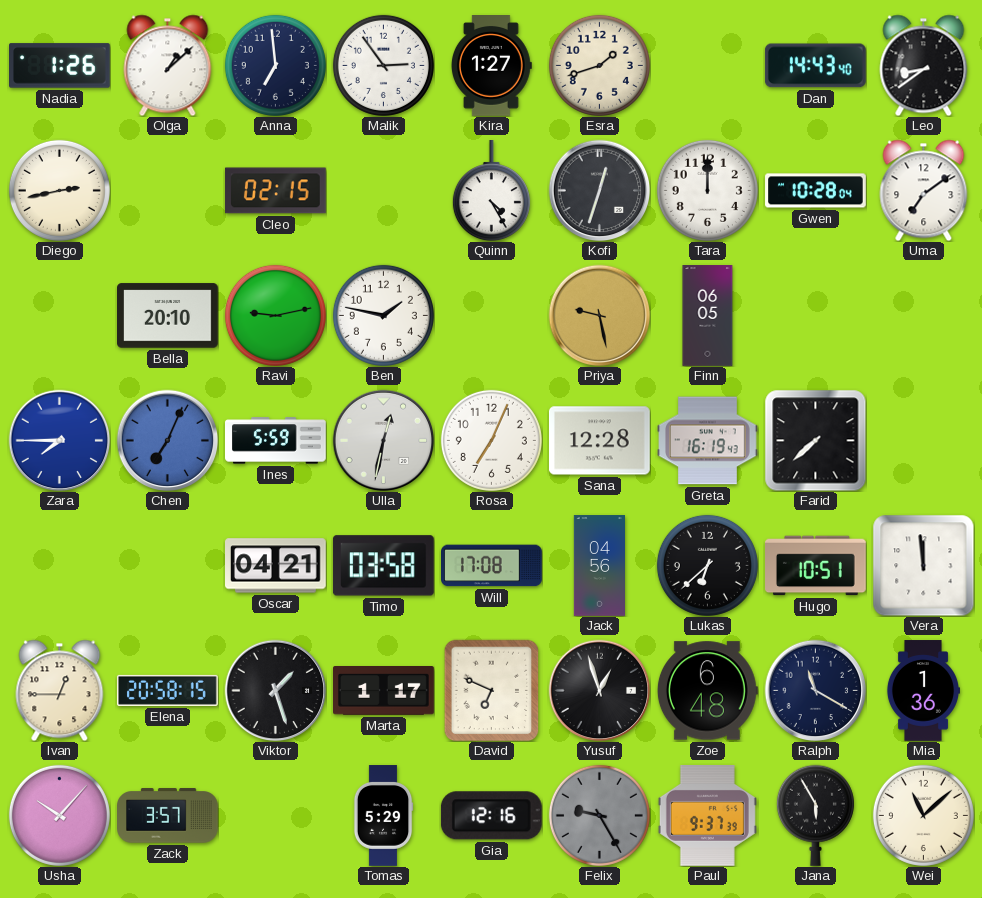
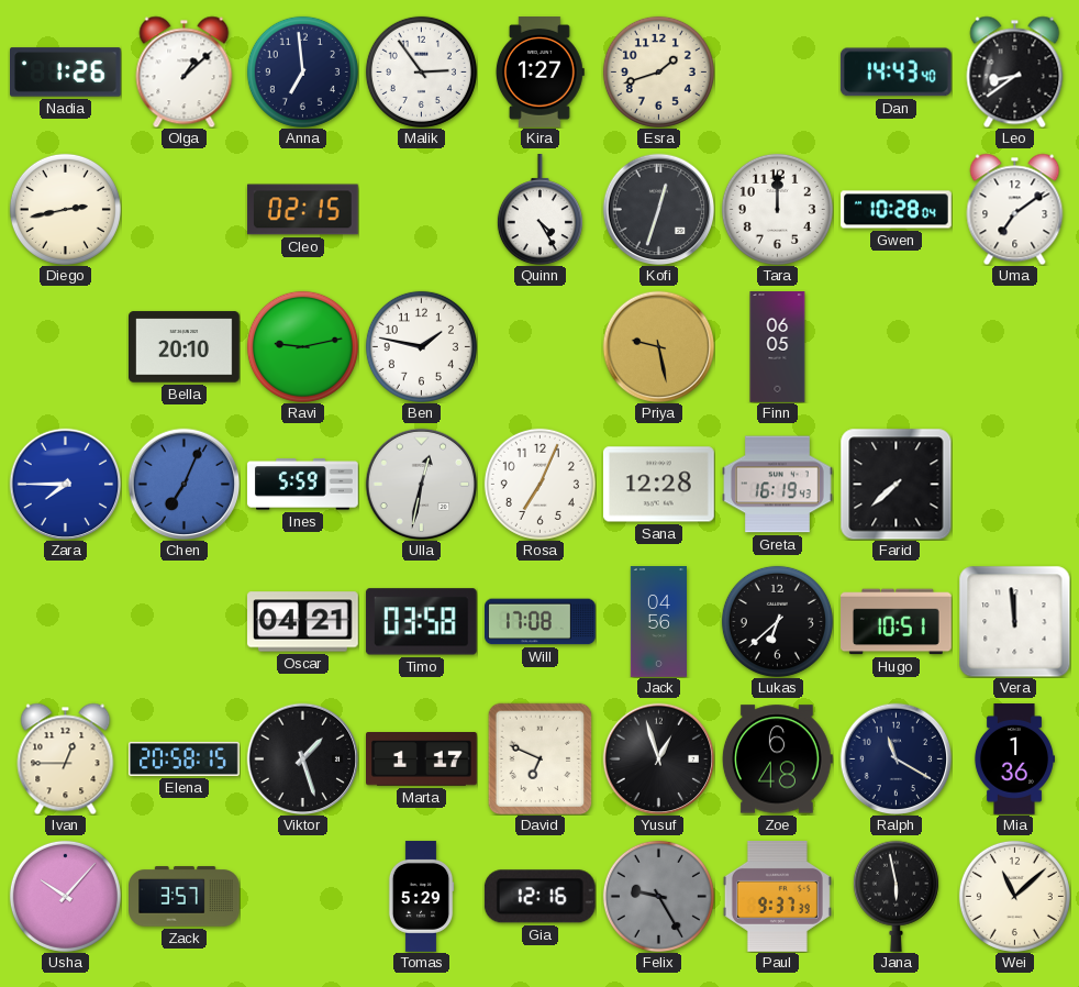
Jana: 5:55 -> 5:58 (896, 896)
